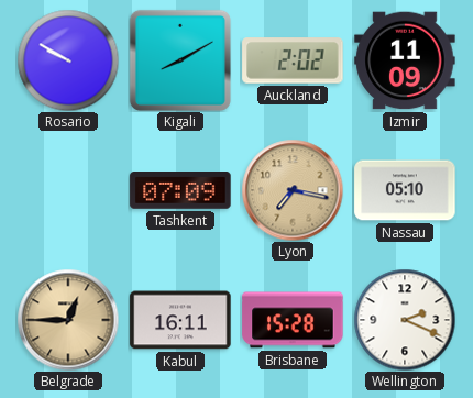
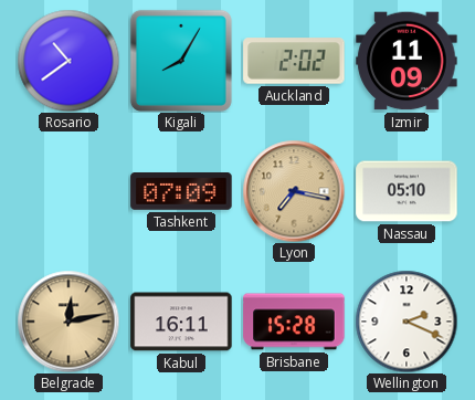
Rosario: 9:50 -> 10:39 (68, 61)
Kigali: 8:10 -> 8:05 (181, 61)
Belgrade: 12:45 -> 12:13 (68, 322)
